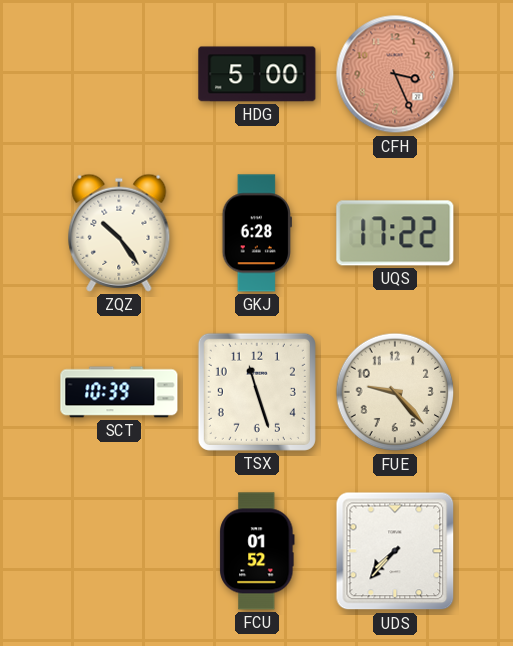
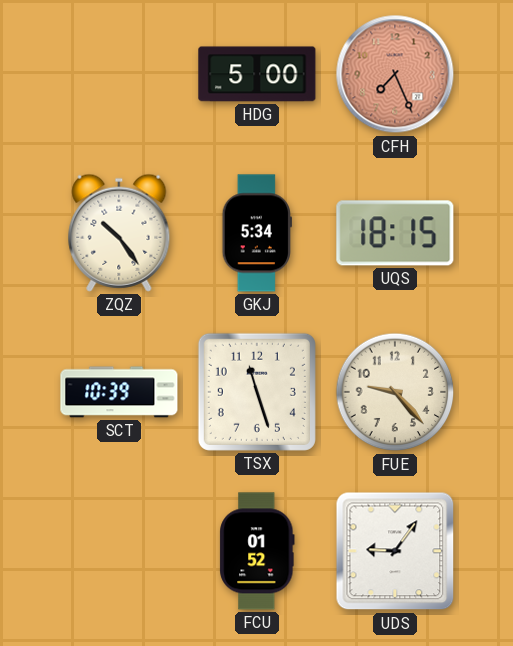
CFH: 3:26 -> 7:26 (395, 74)
GKJ: 6:28 -> 5:34 (257, 233)
UQS: 17:22 -> 18:15 (395, 233)
UDS: 7:37 -> 9:06 (395, 551)
